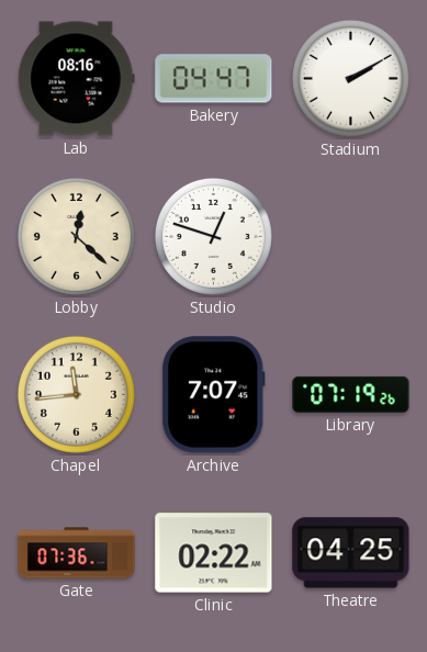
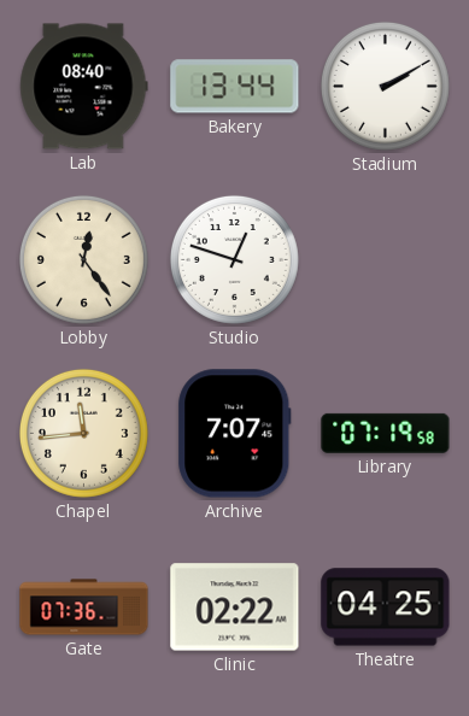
Lab: 08:16 -> 08:40 (84, 87)
Bakery: 04:47 -> 13:44 (235, 87)
Lobby: 12:22 -> 12:24 (83, 259)
Library: 07:19:26 -> 07:19:58 (386, 433)
